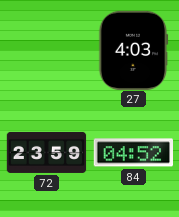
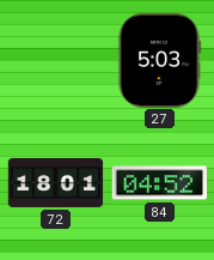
27: 4:03 -> 5:03 (159, 60)
72: 23:59 -> 18:01 (55, 182)
